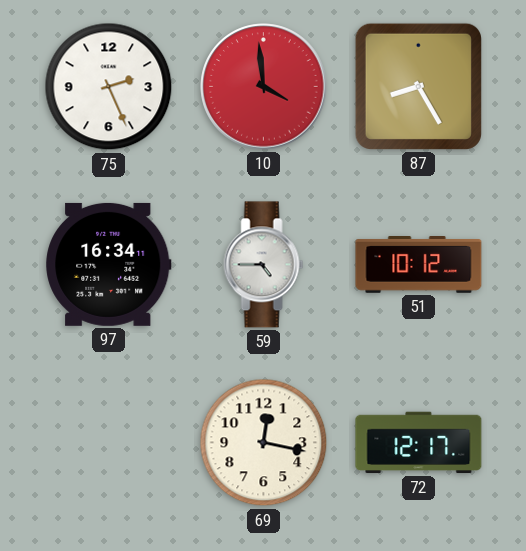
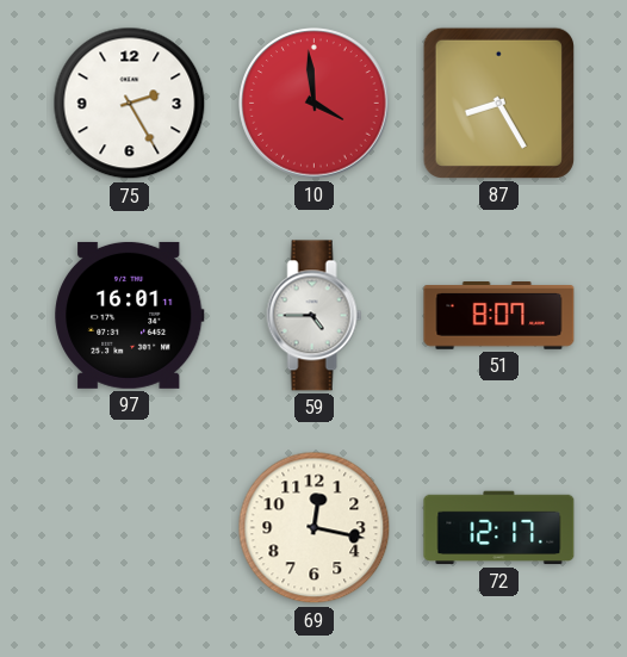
75: 2:26 -> 2:25 (130, 104)
97: 16:34 -> 16:01 (130, 315)
51: 10:12 -> 8:07 (499, 316)
